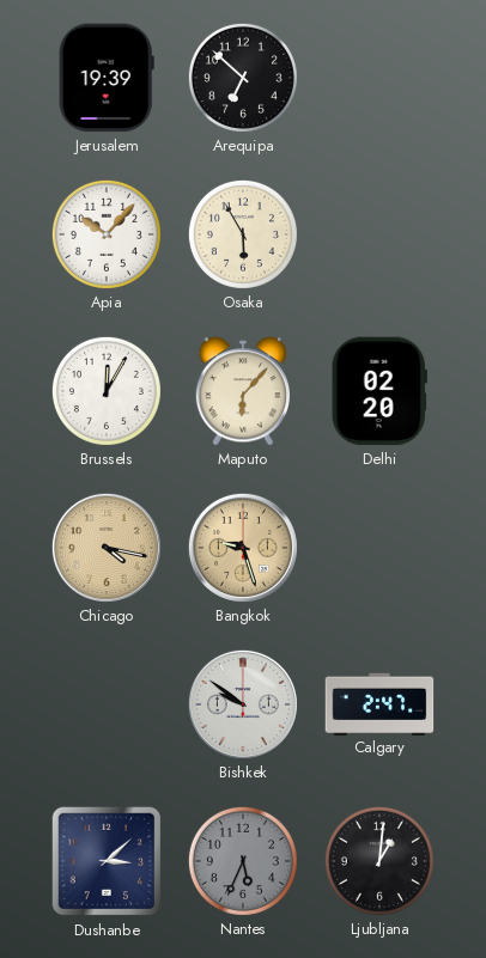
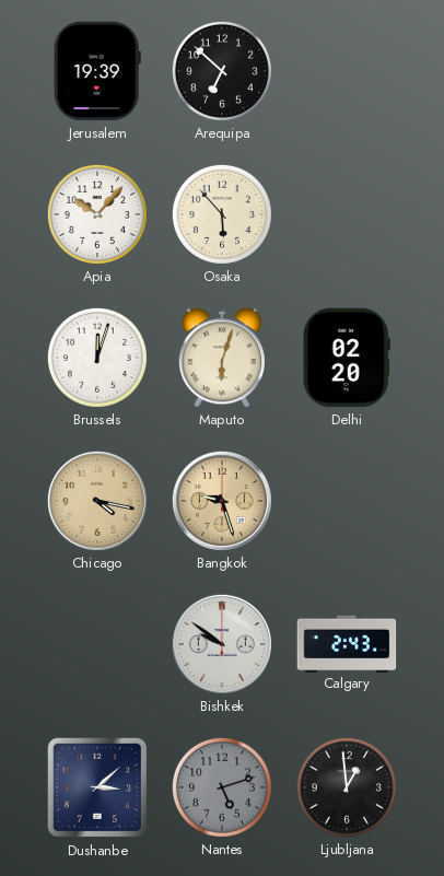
Osaka: 5:55 -> 5:53 (222, 214)
Brussels: 12:05 -> 12:03 (97, 358)
Maputo: 6:07 -> 6:03 (221, 358)
Calgary: 2:47 -> 2:43 (347, 643)
Nantes: 5:34 -> 5:12 (222, 787)
Ljubljana: 1:01 -> 12:59 (347, 787)
